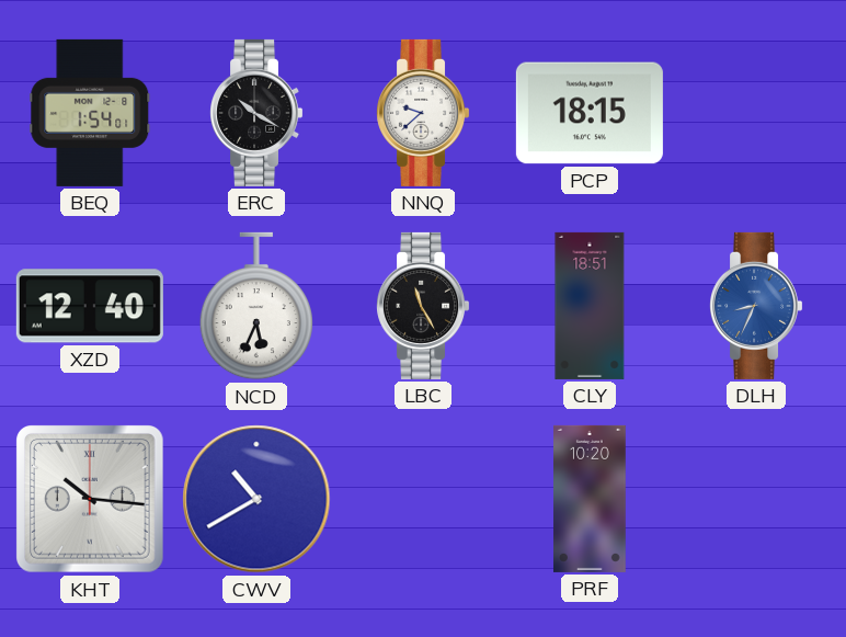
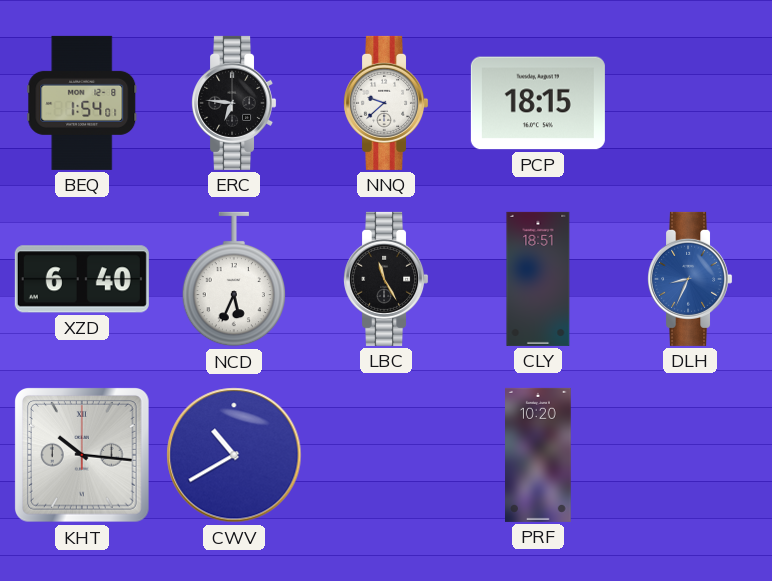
ERC: 10:20 -> 6:46 (234, 103)
XZD: 12:40 -> 6:40 (82, 279)
